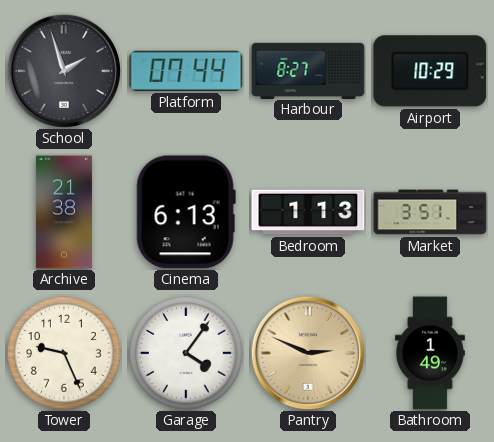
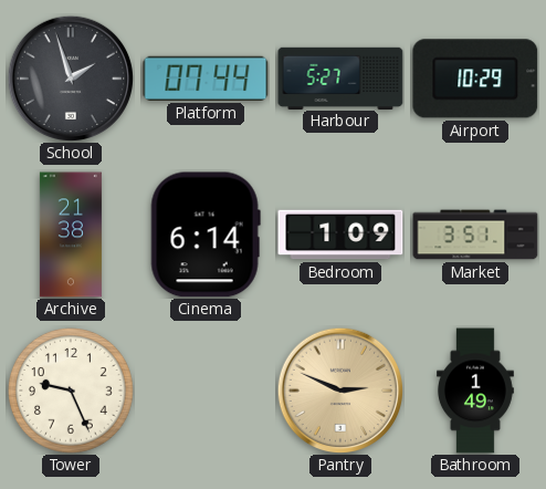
Harbour: 8:27 -> 5:27 (340, 77)
Cinema: 6:13 -> 6:14 (206, 235)
Bedroom: 1:13 -> 1:09 (340, 235)
Garage: 4:06 -> none (187, 354)
